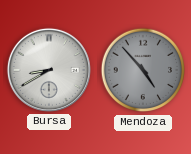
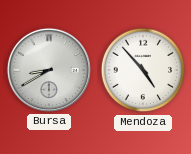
Mendoza dial: grey -> white (143, 70)
